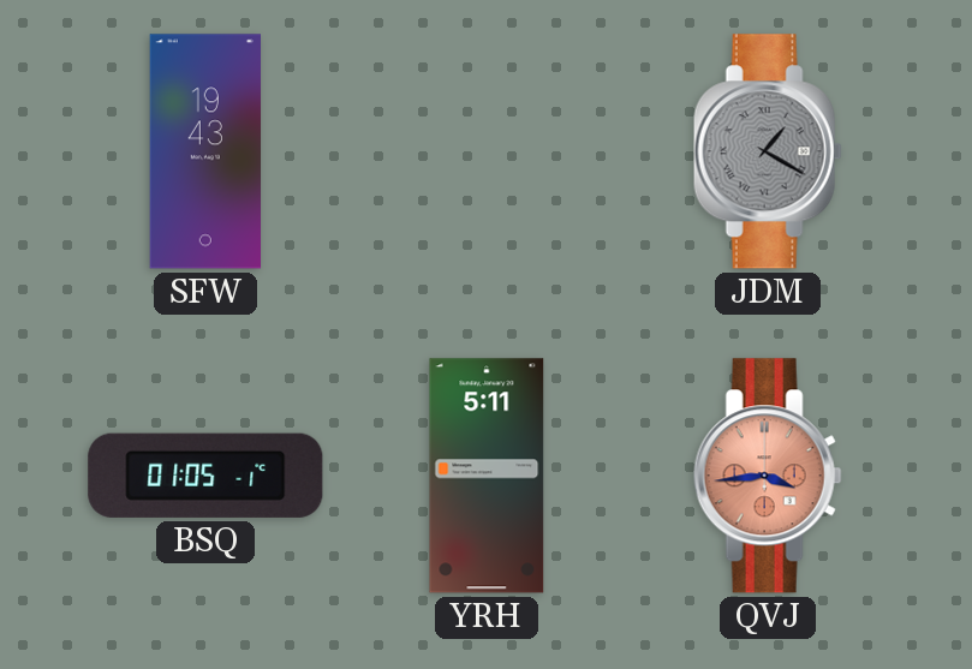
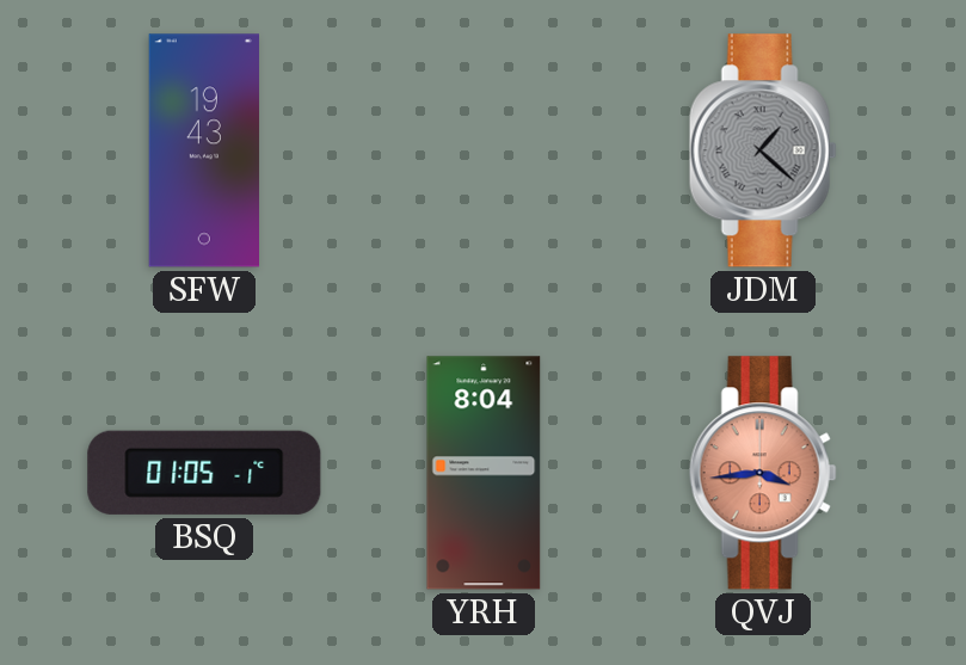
JDM: 1:20 -> 1:22 (763, 150)
YRH: 5:11 -> 8:04 (484, 473)
